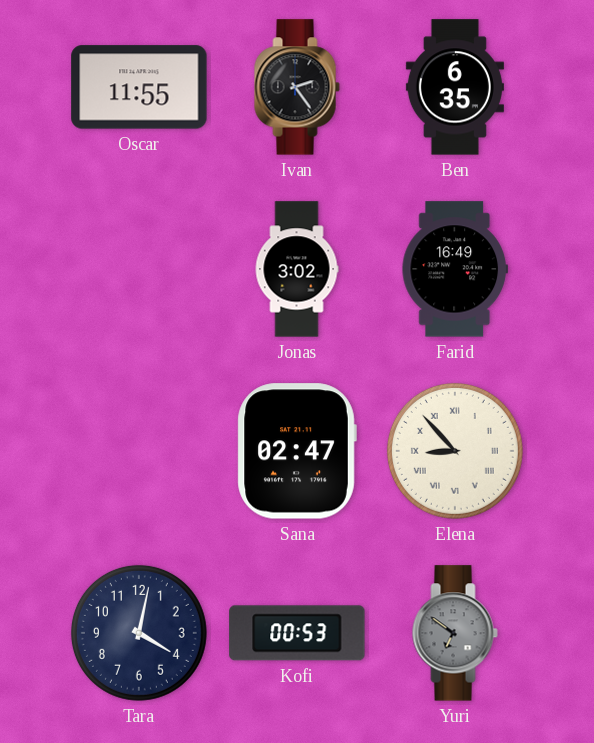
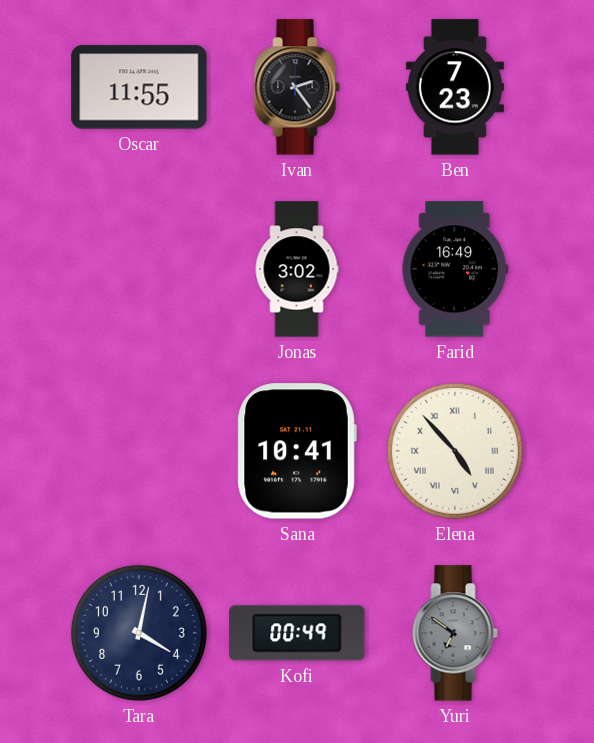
Ben: 6:35 -> 7:23 (455, 87)
Sana: 02:47 -> 10:41 (297, 451)
Elena: 8:53 -> 4:53 (455, 451)
Kofi: 00:53 -> 00:49 (297, 633)
